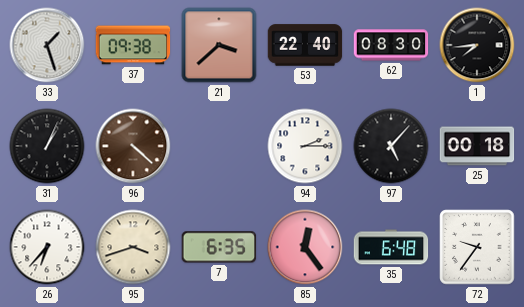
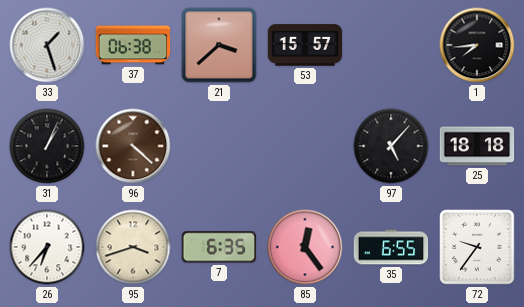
37: 09:38 -> 06:38 (133, 45)
53: 22:40 -> 15:57 (305, 45)
62: 08:30 -> none (391, 45)
94: 2:15 -> none (305, 146)
25: 00:18 -> 18:18 (477, 146)
35: 6:48 -> 6:55 (391, 247)
